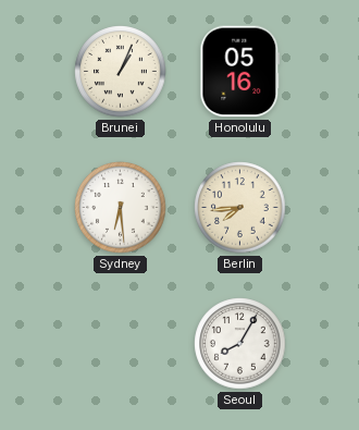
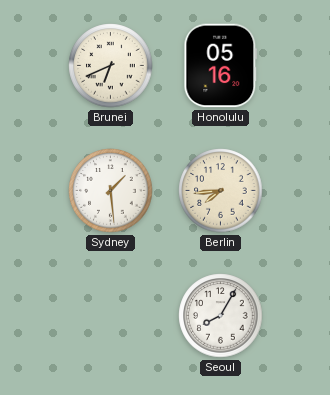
Brunei: 1:04 -> 6:41 (111, 66)
Sydney: 6:29 -> 1:29 (111, 191)
